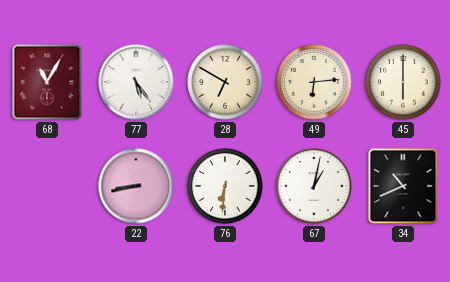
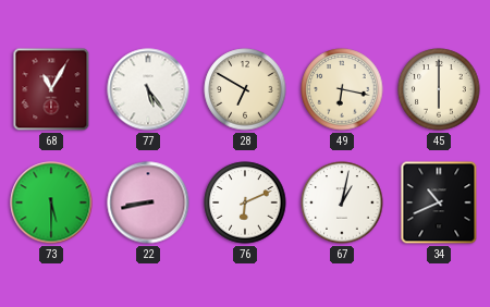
49: 6:14 -> 6:17 (342, 89)
73: none -> 5:30 (51, 202)
76: 6:31 -> 6:11 (245, 202)
